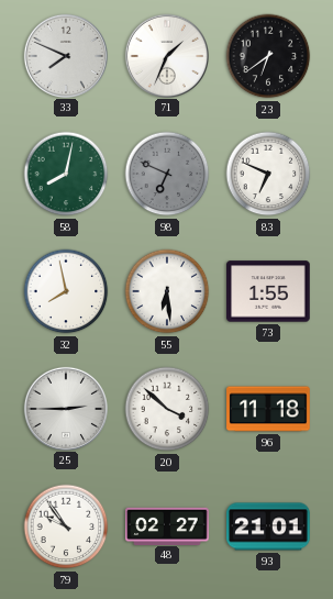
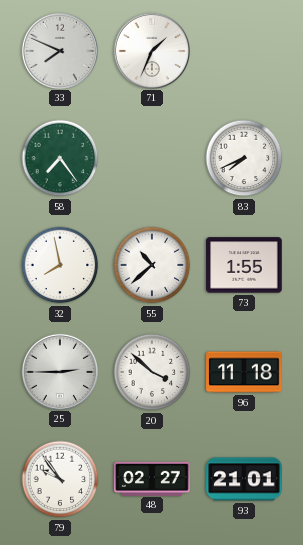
23: 6:39 -> none (268, 56)
58: 8:02 -> 7:24 (60, 158)
98: 6:49 -> none (167, 174)
83: 6:49 -> 7:41 (244, 158)
55: 6:29 -> 10:38 (152, 265)
